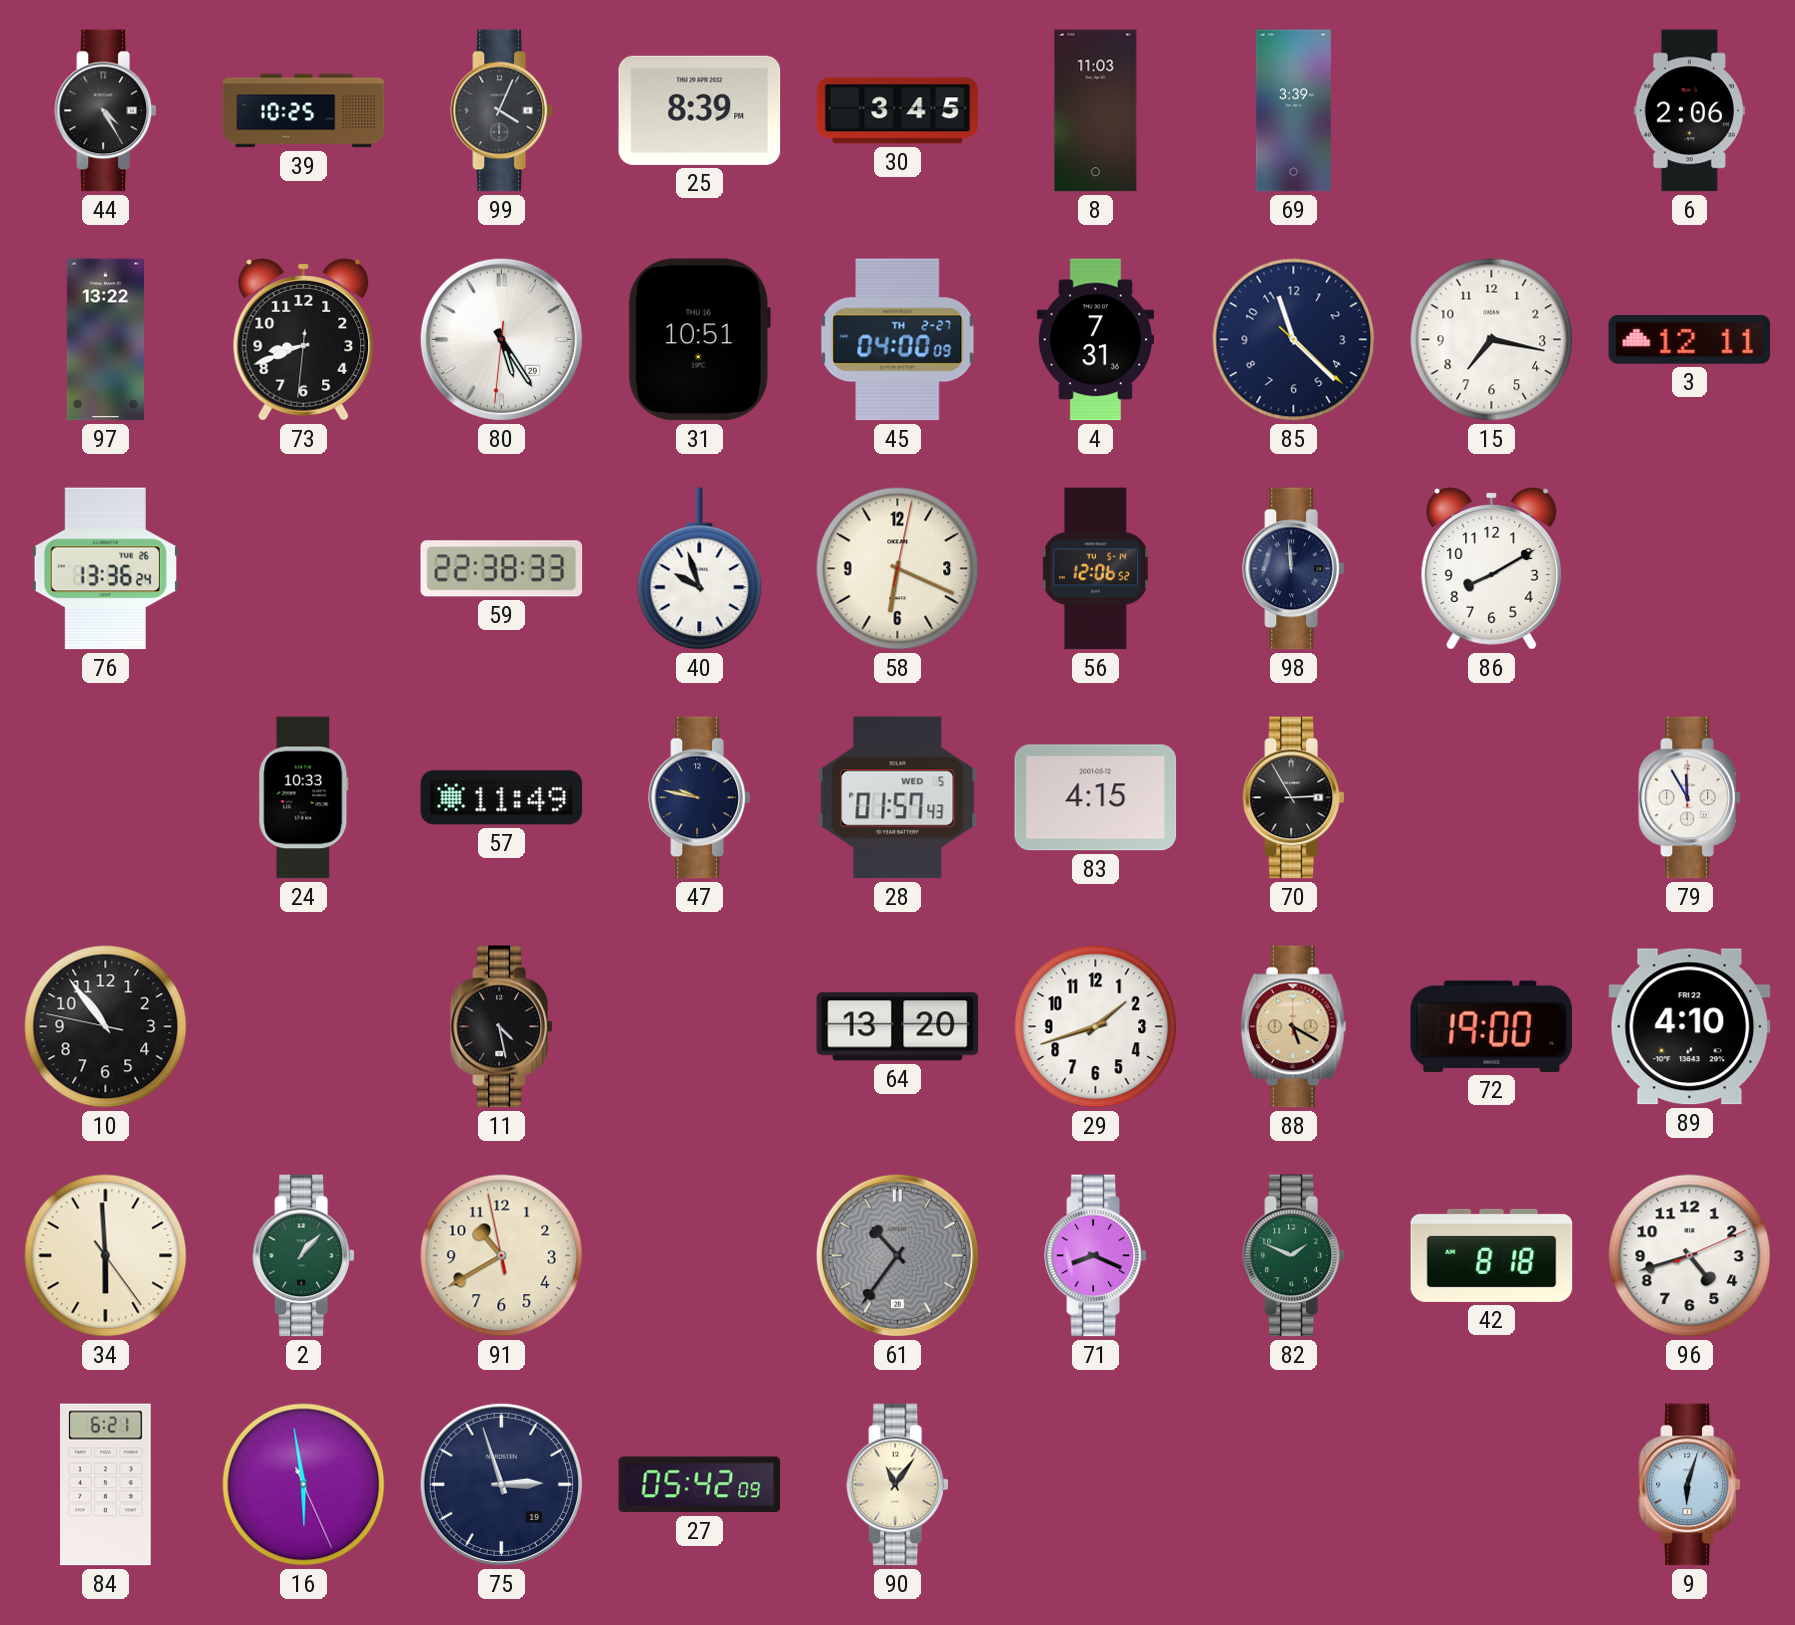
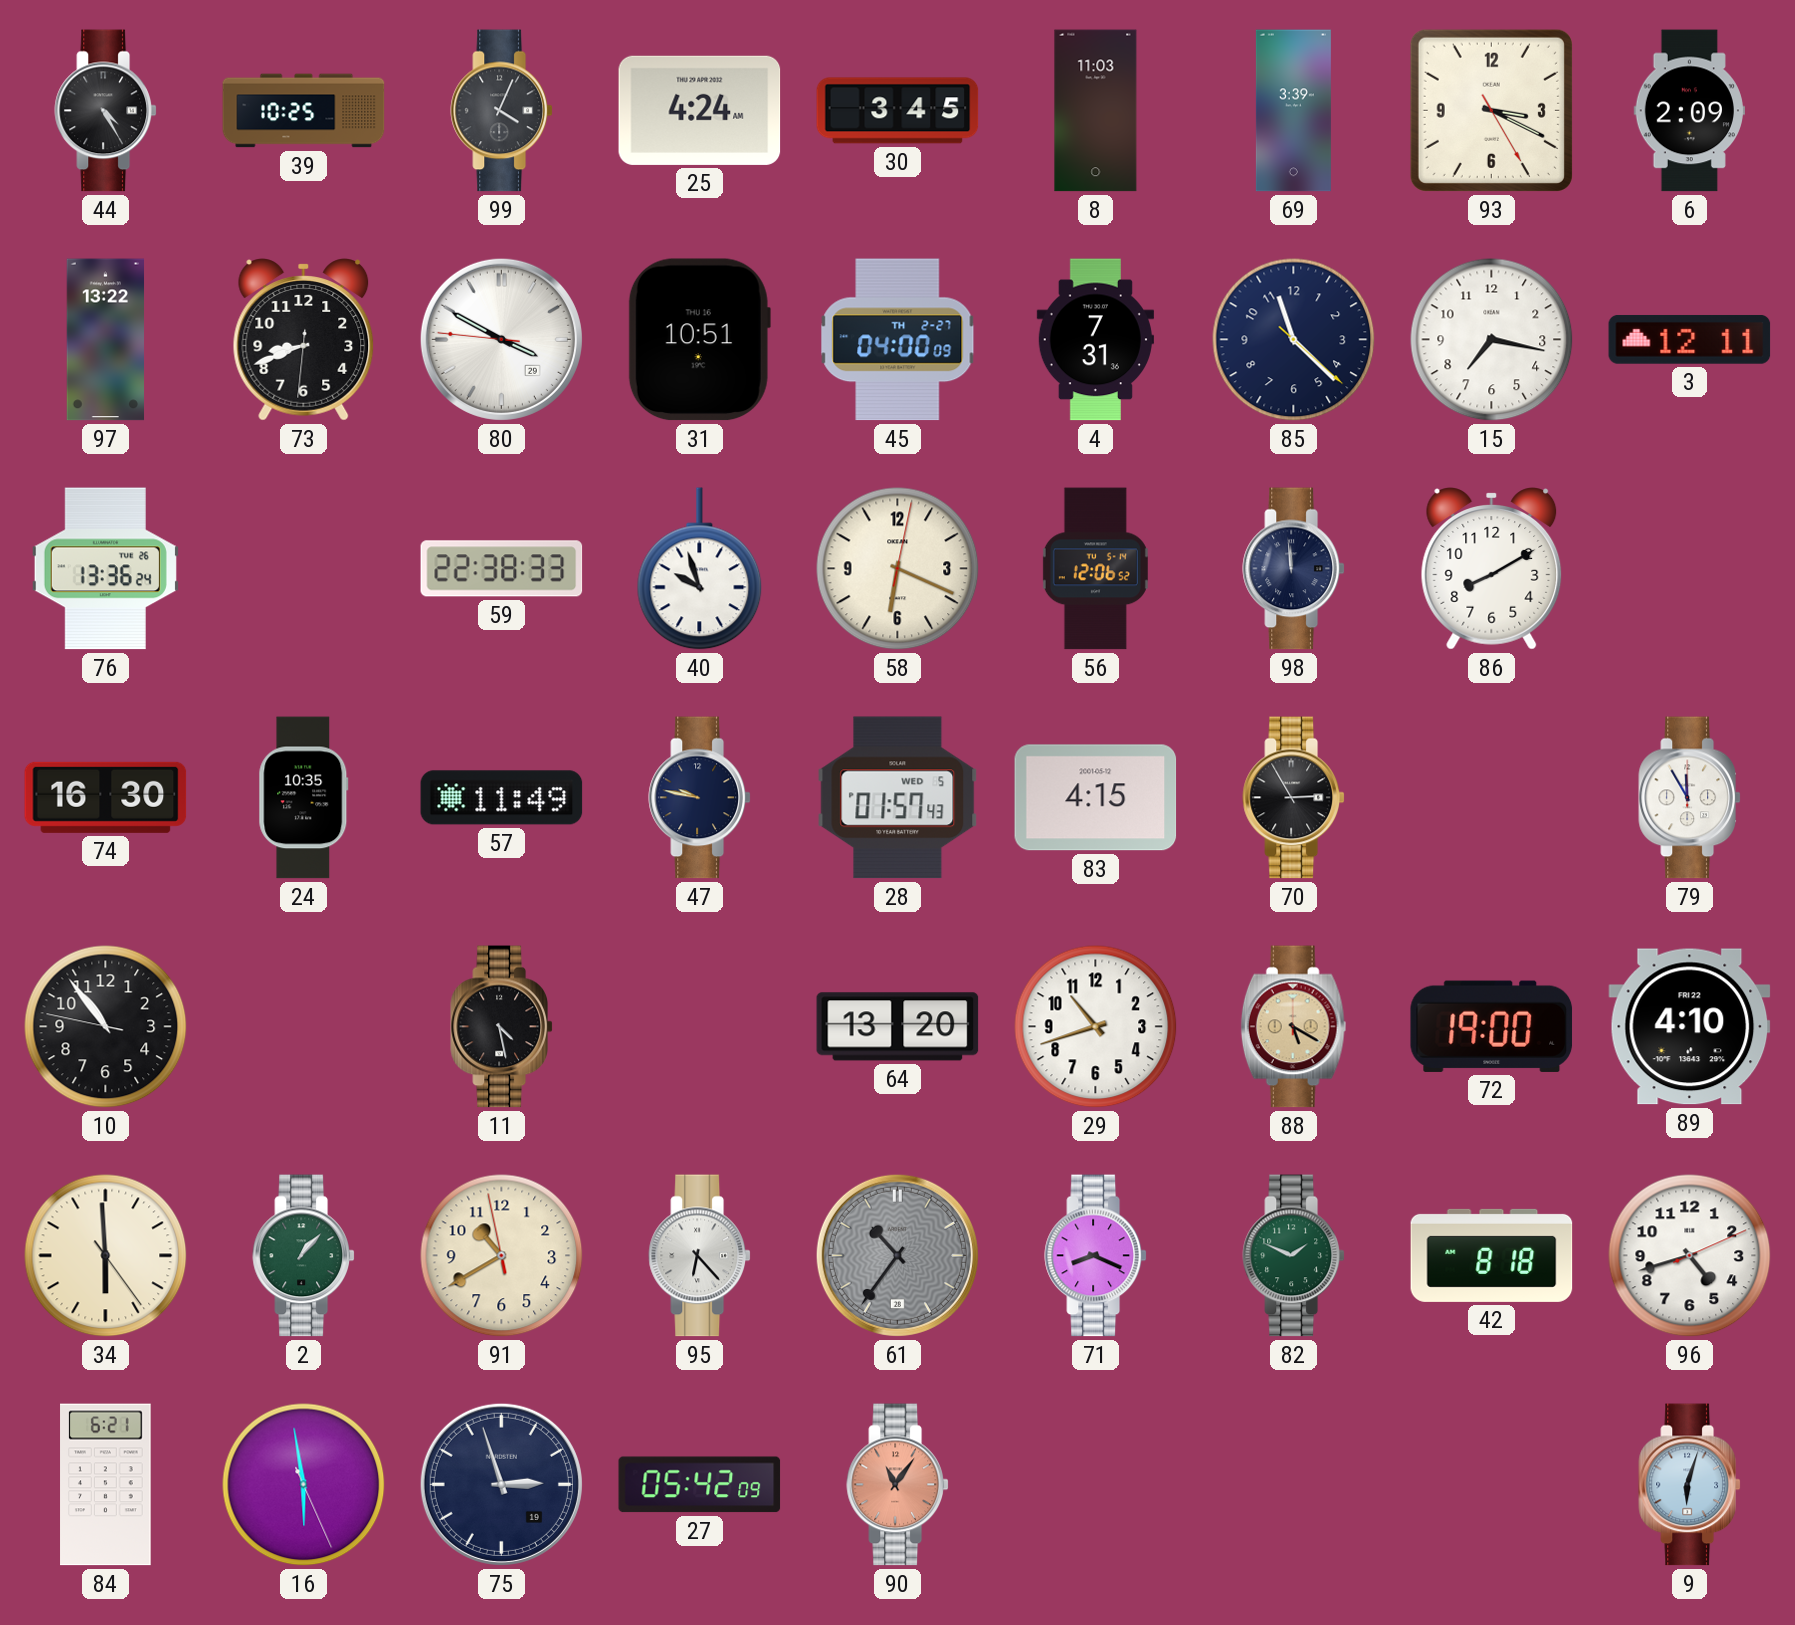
25: 8:39 -> 4:24 (700, 110)
93: none -> 3:19 (1491, 110)
6: 2:06 -> 2:09 (1689, 111)
80: 5:24 -> 3:49 (501, 339)
74: none -> 16:30 (106, 797)
24: 10:33 -> 10:35 (304, 798)
29: 1:42 -> 10:42 (1096, 1027)
95: none -> 6:23 (700, 1256)
90 dial: cream -> salmon (898, 1485)
